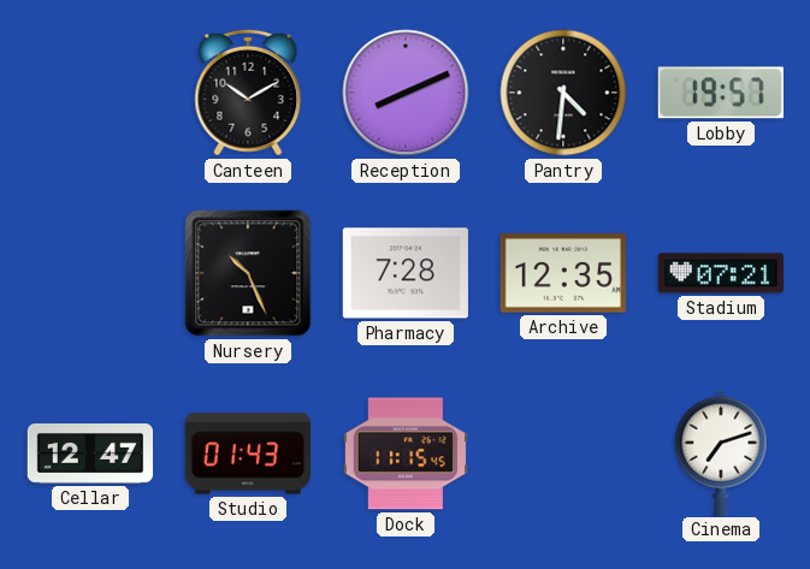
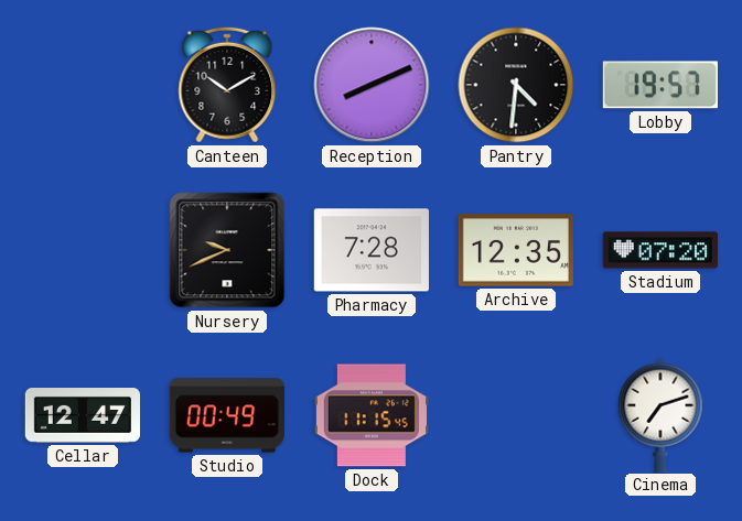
Nursery: 10:26 -> 9:41 (227, 250)
Stadium: 07:21 -> 07:20 (659, 250)
Studio: 01:43 -> 00:49 (227, 415)
